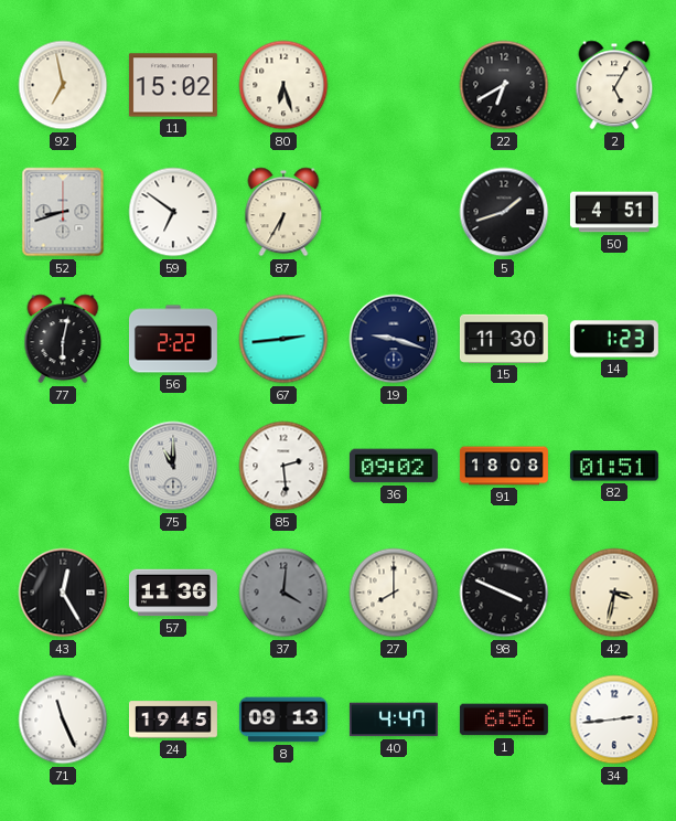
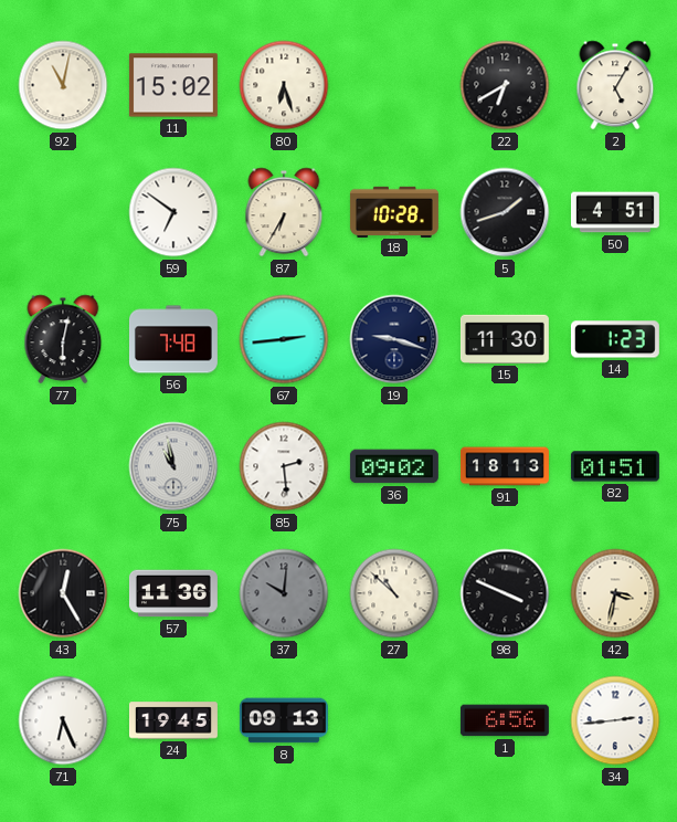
92: 6:58 -> 11:02 (63, 85)
52: 8:42 -> none (63, 212)
18: none -> 10:28 (394, 211)
56: 2:22 -> 7:48 (173, 339)
75: 11:00 -> 10:58 (173, 466)
91: 18:08 -> 18:13 (505, 466)
37: 4:01 -> 10:01 (284, 593)
27: 8:00 -> 10:52 (394, 593)
71: 11:26 -> 6:26 (63, 720)
40: 4:47 -> none (394, 719)
